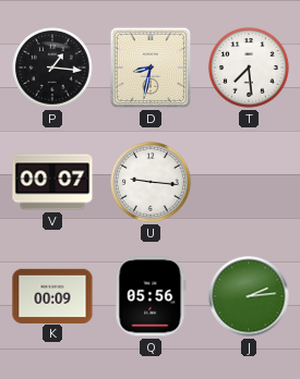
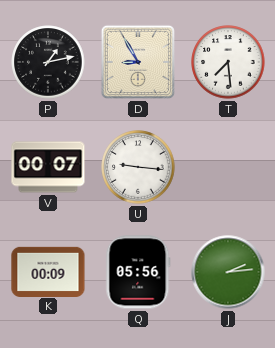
P: 1:16 -> 1:13 (48, 62)
D: 8:32 -> 8:55 (138, 62)
